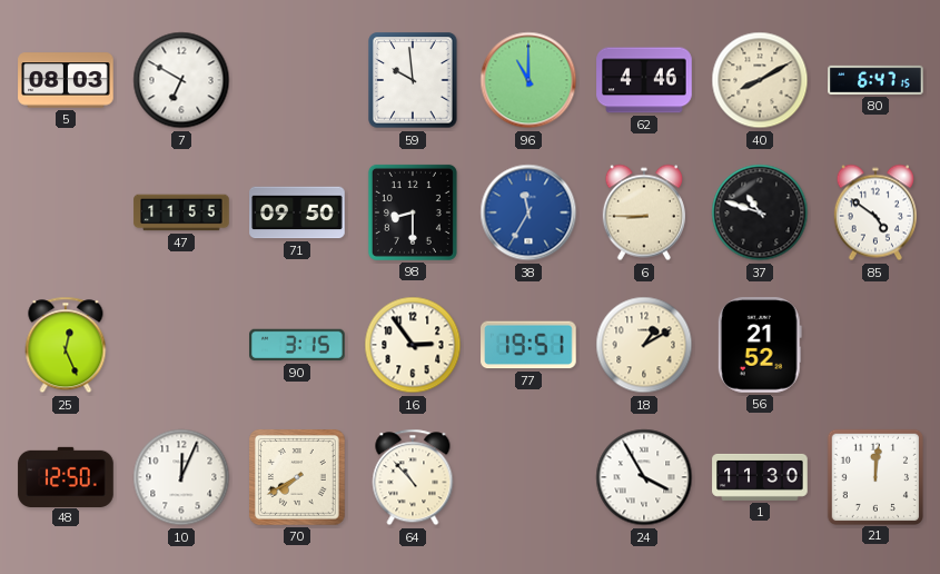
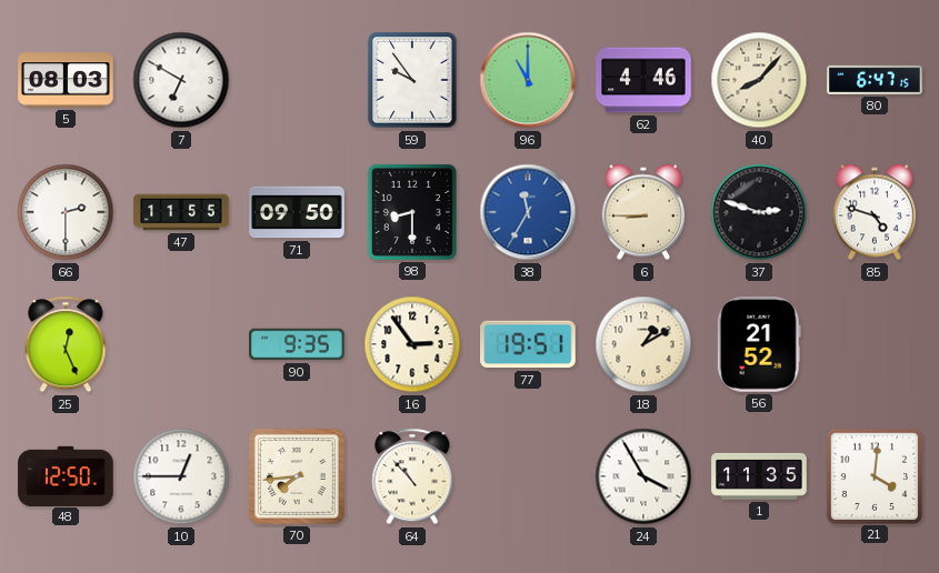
59: 9:59 -> 9:54 (412, 80)
40: 8:10 -> 8:07 (759, 80)
66: none -> 2:30 (66, 212)
37: 10:48 -> 2:48 (759, 212)
85: 4:51 -> 4:48 (875, 212)
90: 3:15 -> 9:35 (297, 344)
10: 12:04 -> 12:45 (181, 476)
70: 7:40 -> 7:44 (298, 477)
1: 11:30 -> 11:35 (759, 476)
21: 12:01 -> 4:01 (873, 475)
